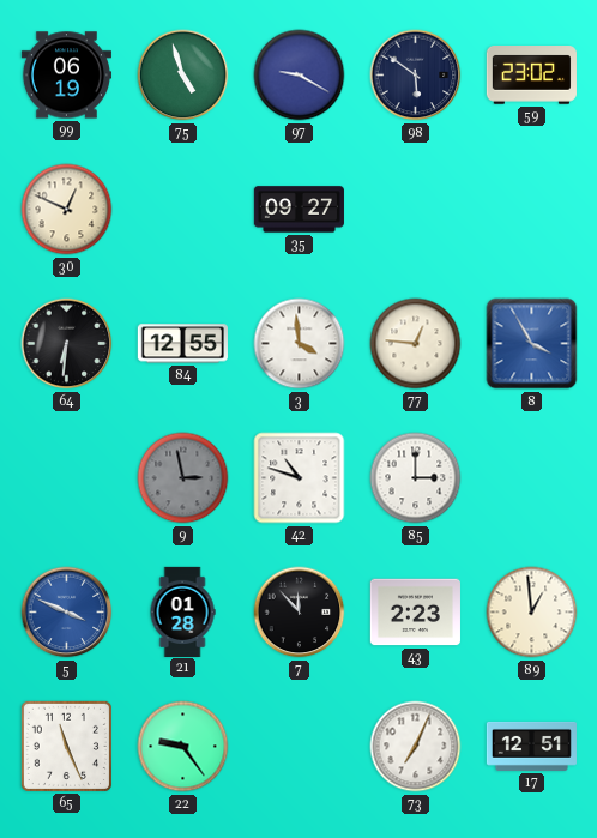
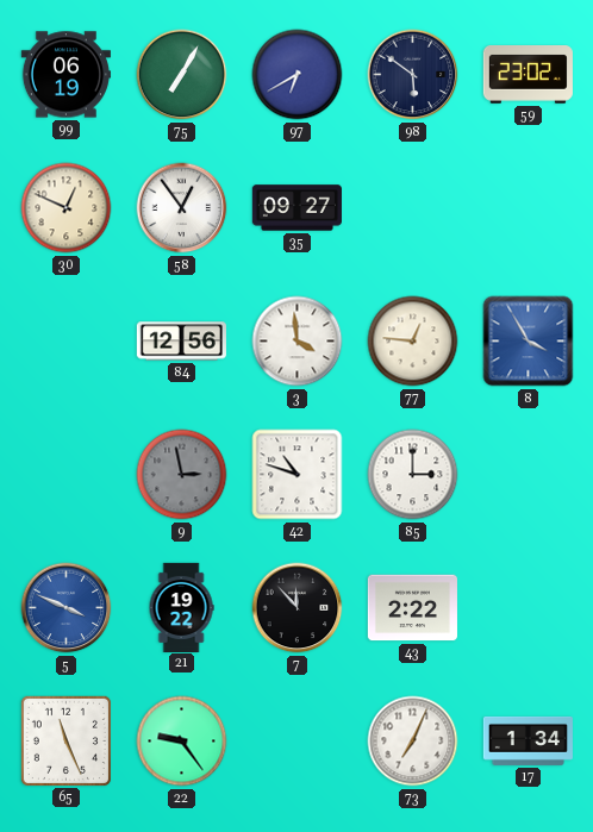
75: 4:57 -> 7:05 (182, 75)
97: 9:20 -> 6:40 (298, 75)
58: none -> 12:54 (182, 208)
64: 6:31 -> none (67, 344)
84: 12:55 -> 12:56 (181, 342)
21: 01:28 -> 19:22 (181, 607)
43: 2:23 -> 2:22 (412, 608)
89: 12:59 -> none (532, 613)
17: 12:51 -> 1:34 (528, 740)
